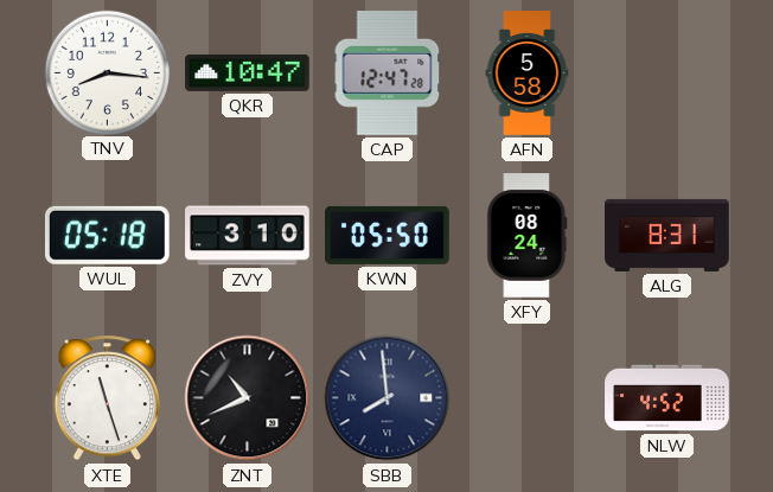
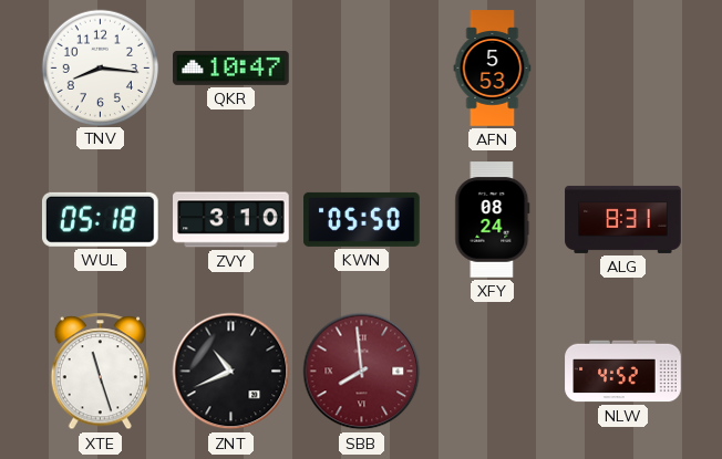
CAP: 12:47 -> none (388, 74)
AFN: 5:58 -> 5:53 (493, 69)
SBB dial: navy -> burgundy (362, 372)
